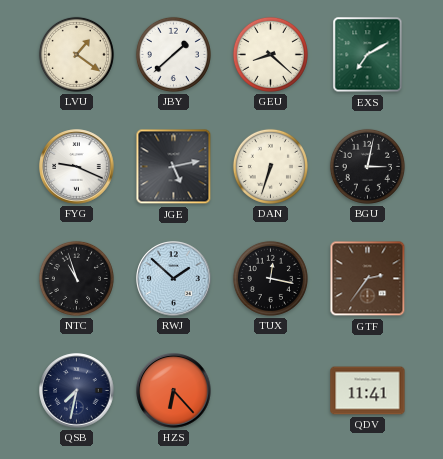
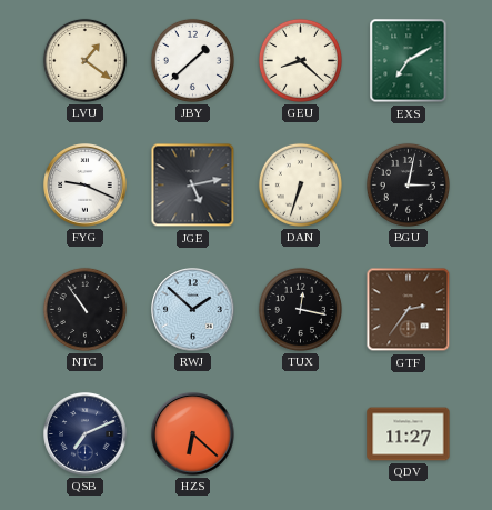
NTC: 10:57 -> 10:54 (84, 309)
QSB: 7:32 -> 7:11 (86, 434)
HZS: 6:23 -> 6:22 (193, 434)
QDV: 11:41 -> 11:27 (409, 434)
